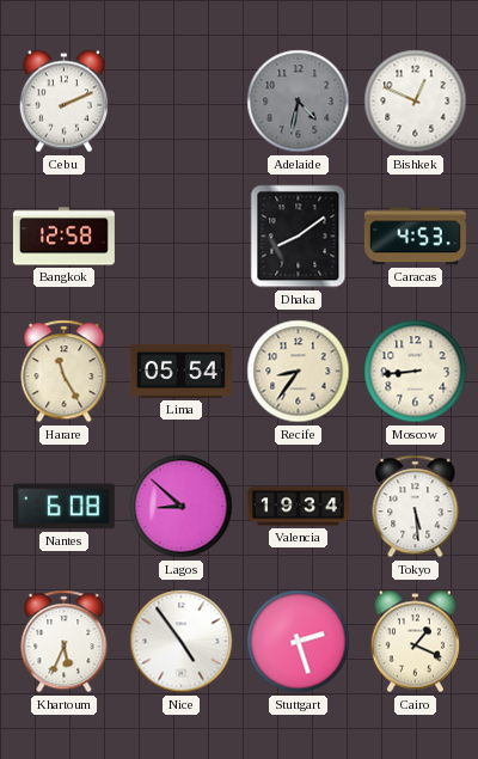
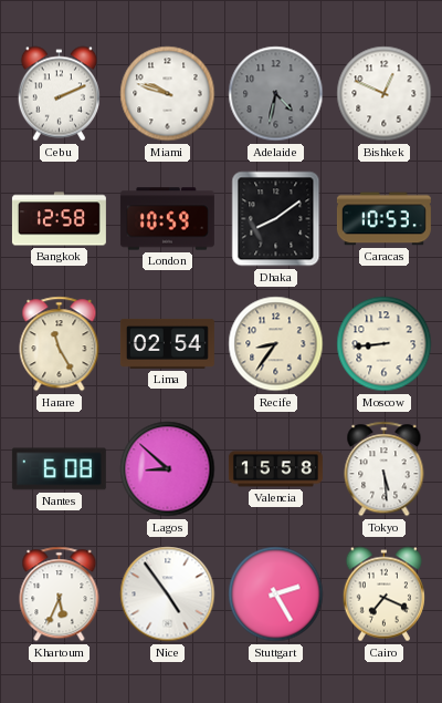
Miami: none -> 9:48 (168, 94)
London: none -> 10:59 (167, 219)
Caracas: 4:53 -> 10:53 (383, 219)
Lima: 05:54 -> 02:54 (167, 343)
Valencia: 19:34 -> 15:58 (275, 469)
Stuttgart: 2:27 -> 2:25 (276, 595)
Cairo: 1:19 -> 7:19 (383, 595)
